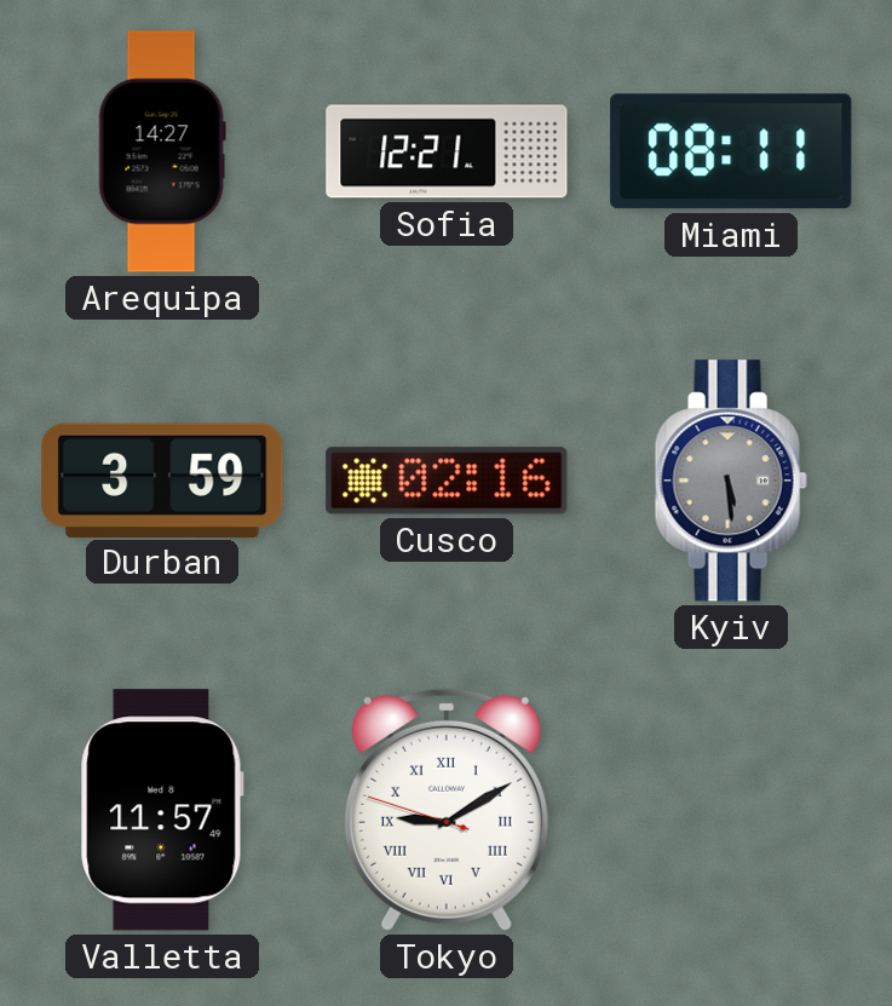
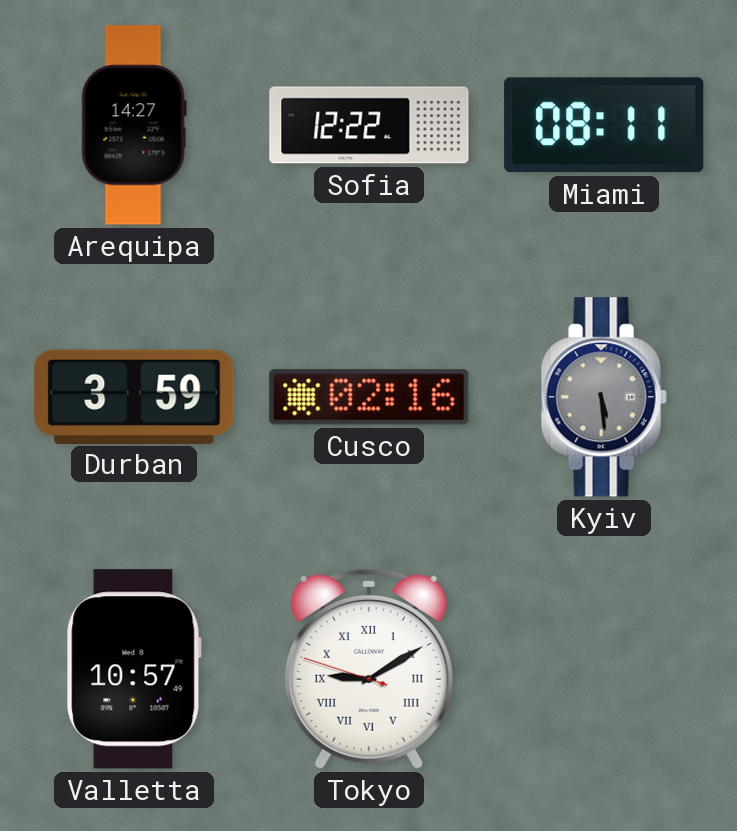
Sofia: 12:21 -> 12:22 (369, 125)
Valletta: 11:57 -> 10:57 (134, 669)
